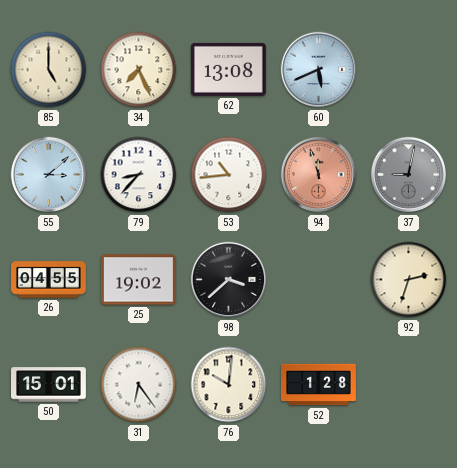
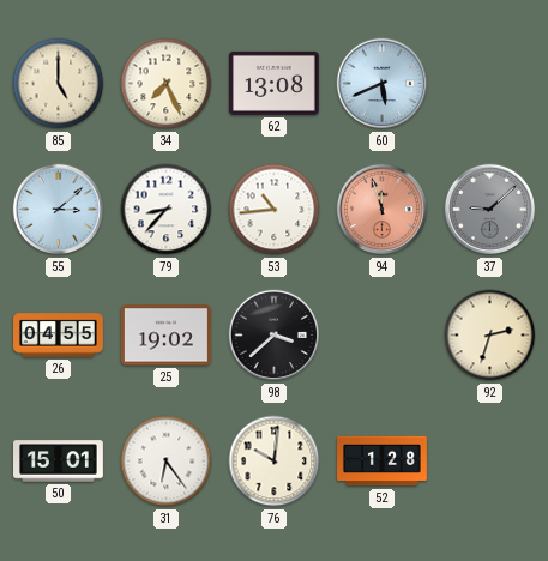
37: 9:02 -> 9:08 (490, 210)
